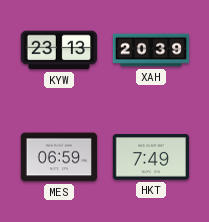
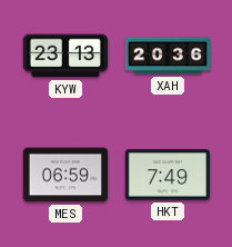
XAH: 20:39 -> 20:36 (168, 56)
